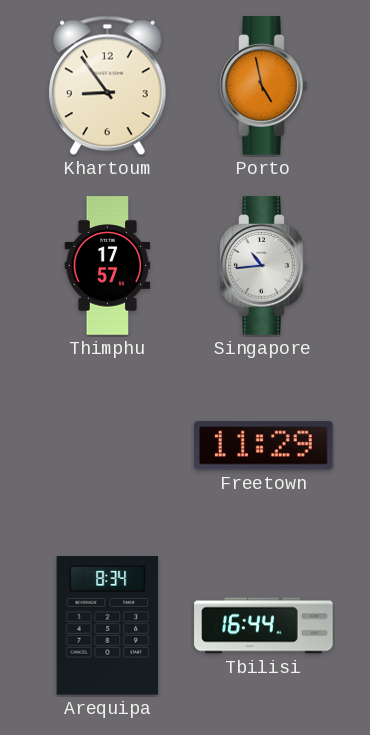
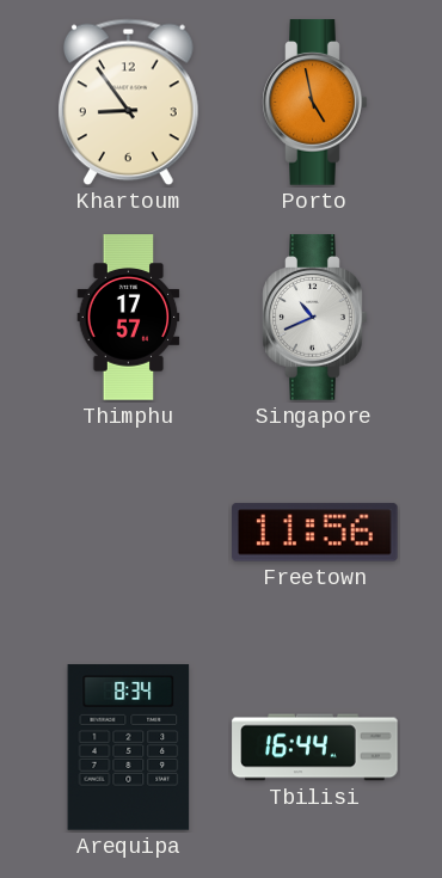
Singapore: 10:44 -> 10:41 (315, 318)
Freetown: 11:29 -> 11:56 (315, 533)
